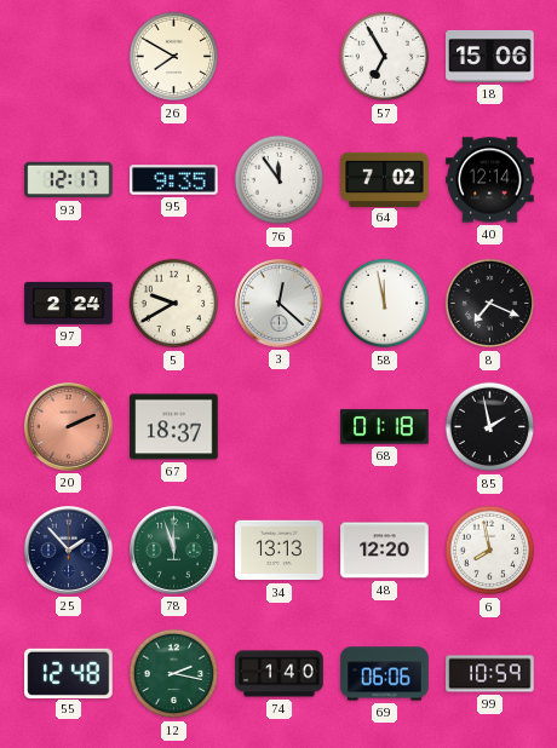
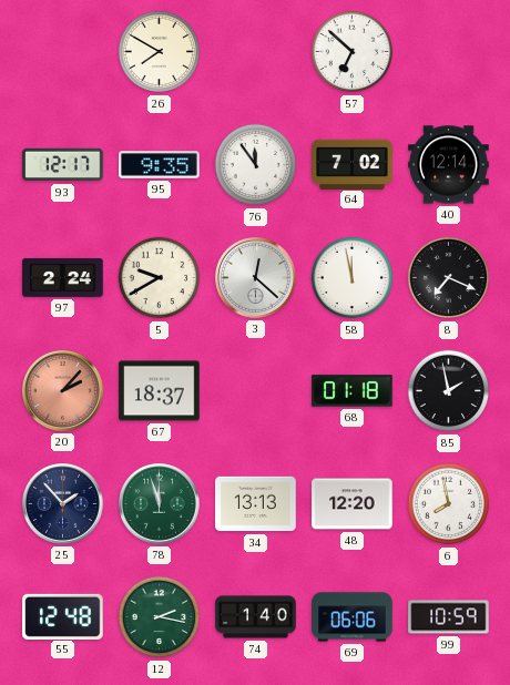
57: 6:55 -> 6:52 (353, 52)
18: 15:06 -> none (490, 56)
20: 2:11 -> 2:07 (63, 391)
